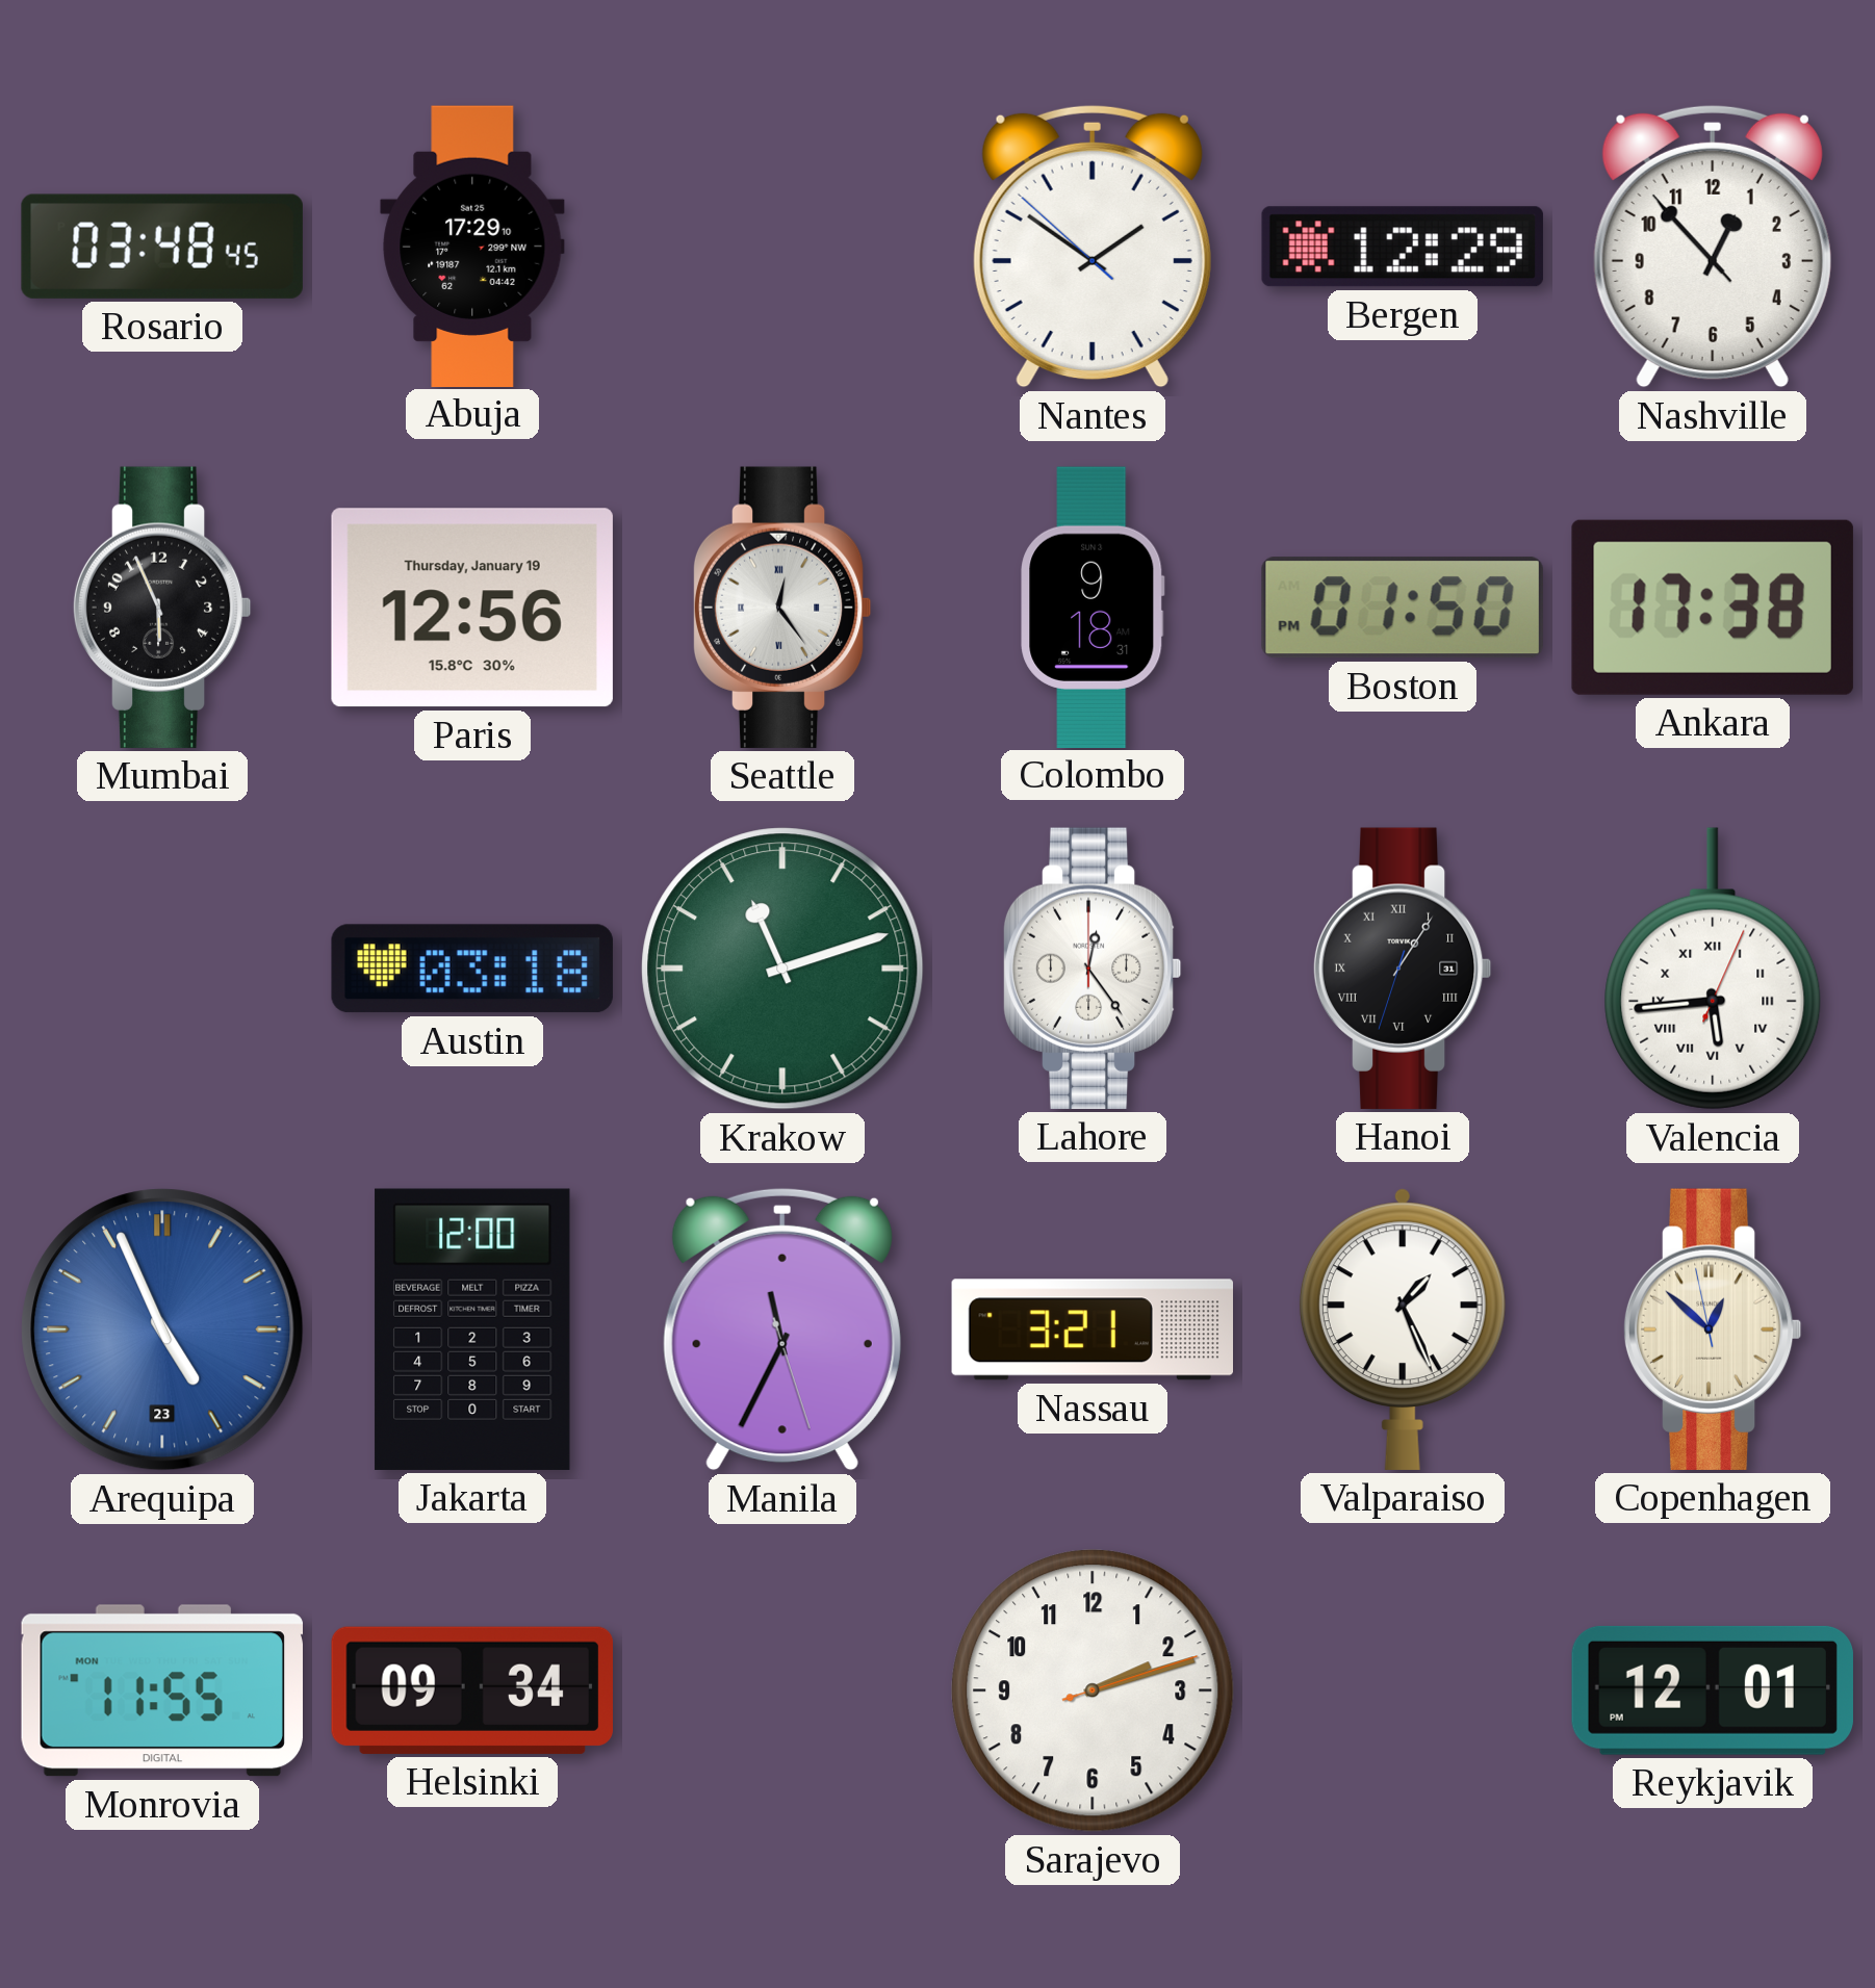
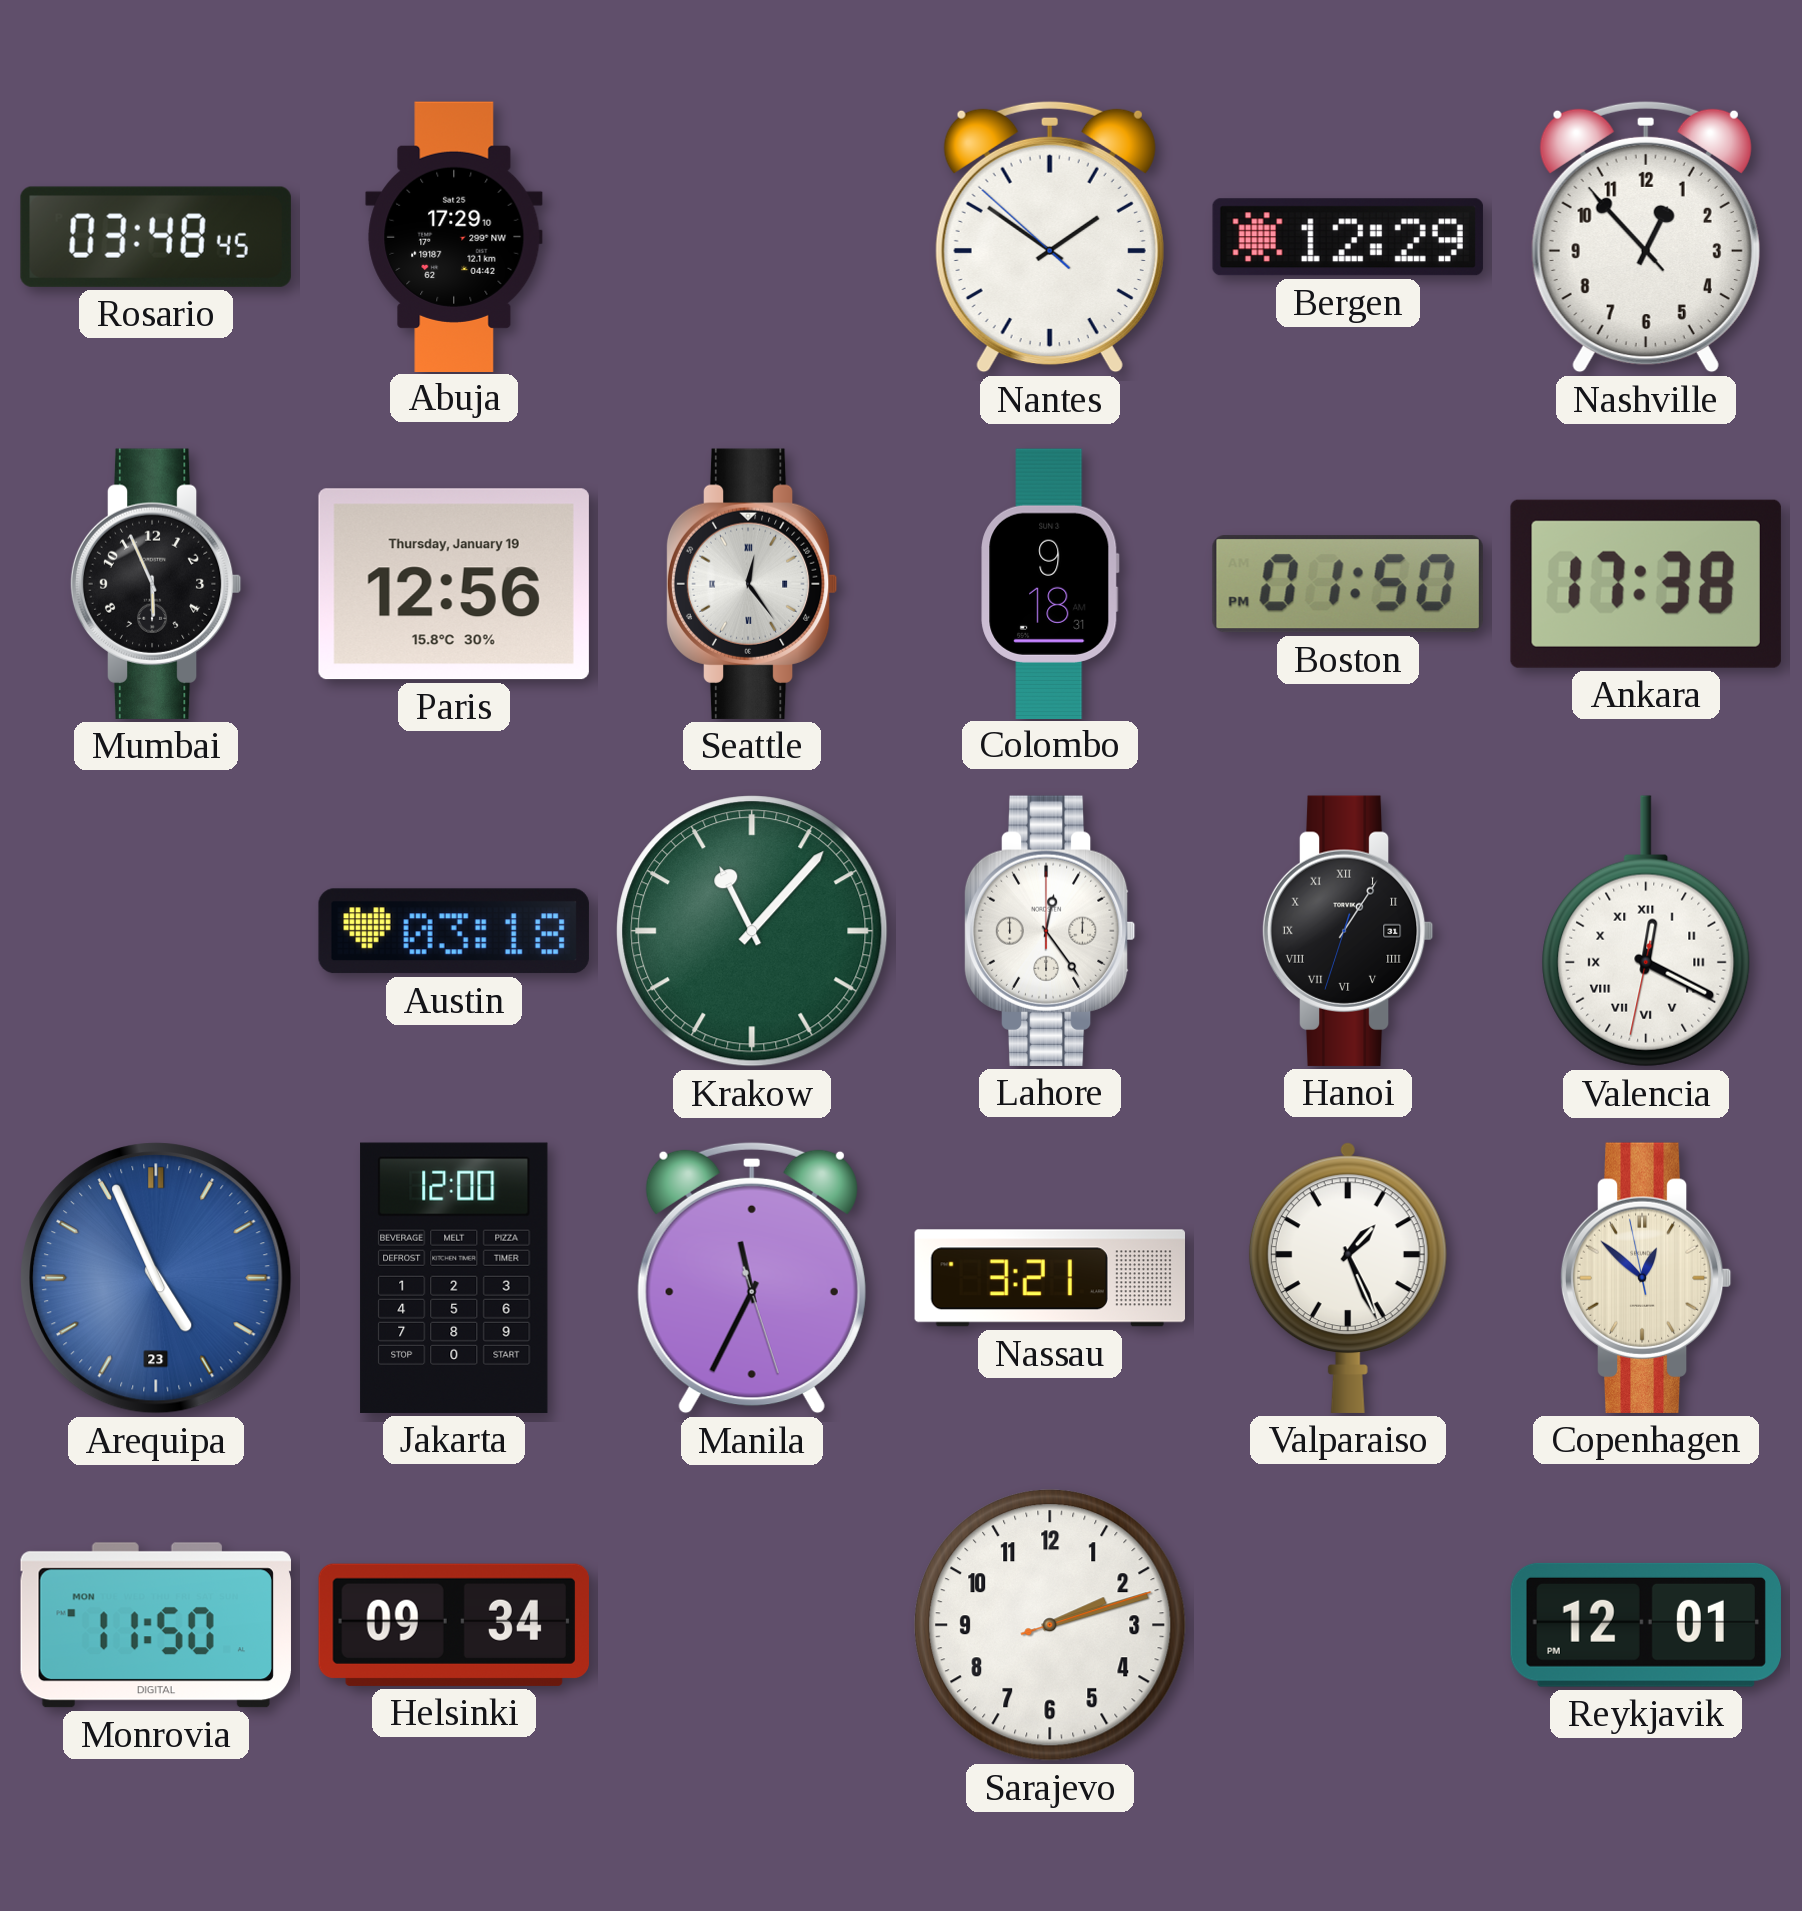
Krakow: 11:12 -> 11:07 (752, 931)
Valencia: 5:44 -> 12:19 (1646, 931)
Monrovia: 11:55 -> 11:50 (156, 1625)
